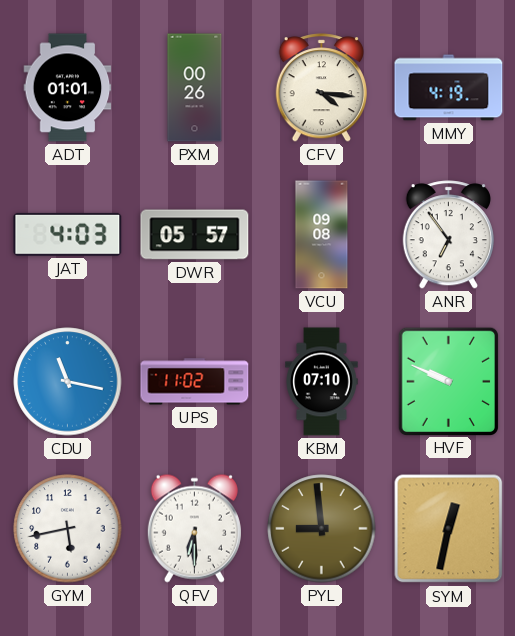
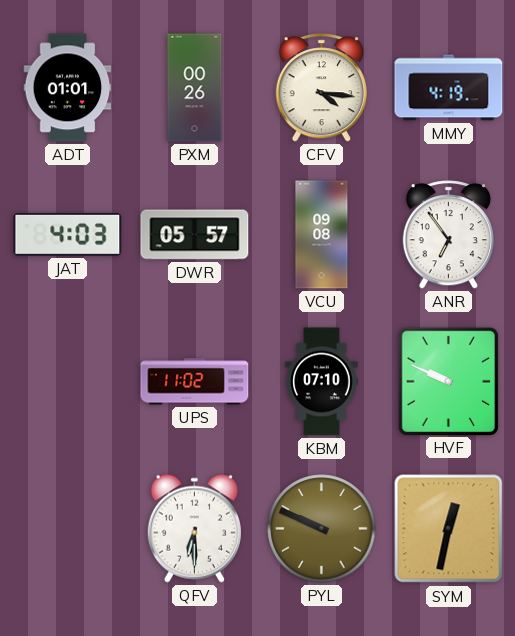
CDU: 11:17 -> none (68, 382)
GYM: 5:43 -> none (68, 529)
PYL: 8:59 -> 9:49 (322, 529)
